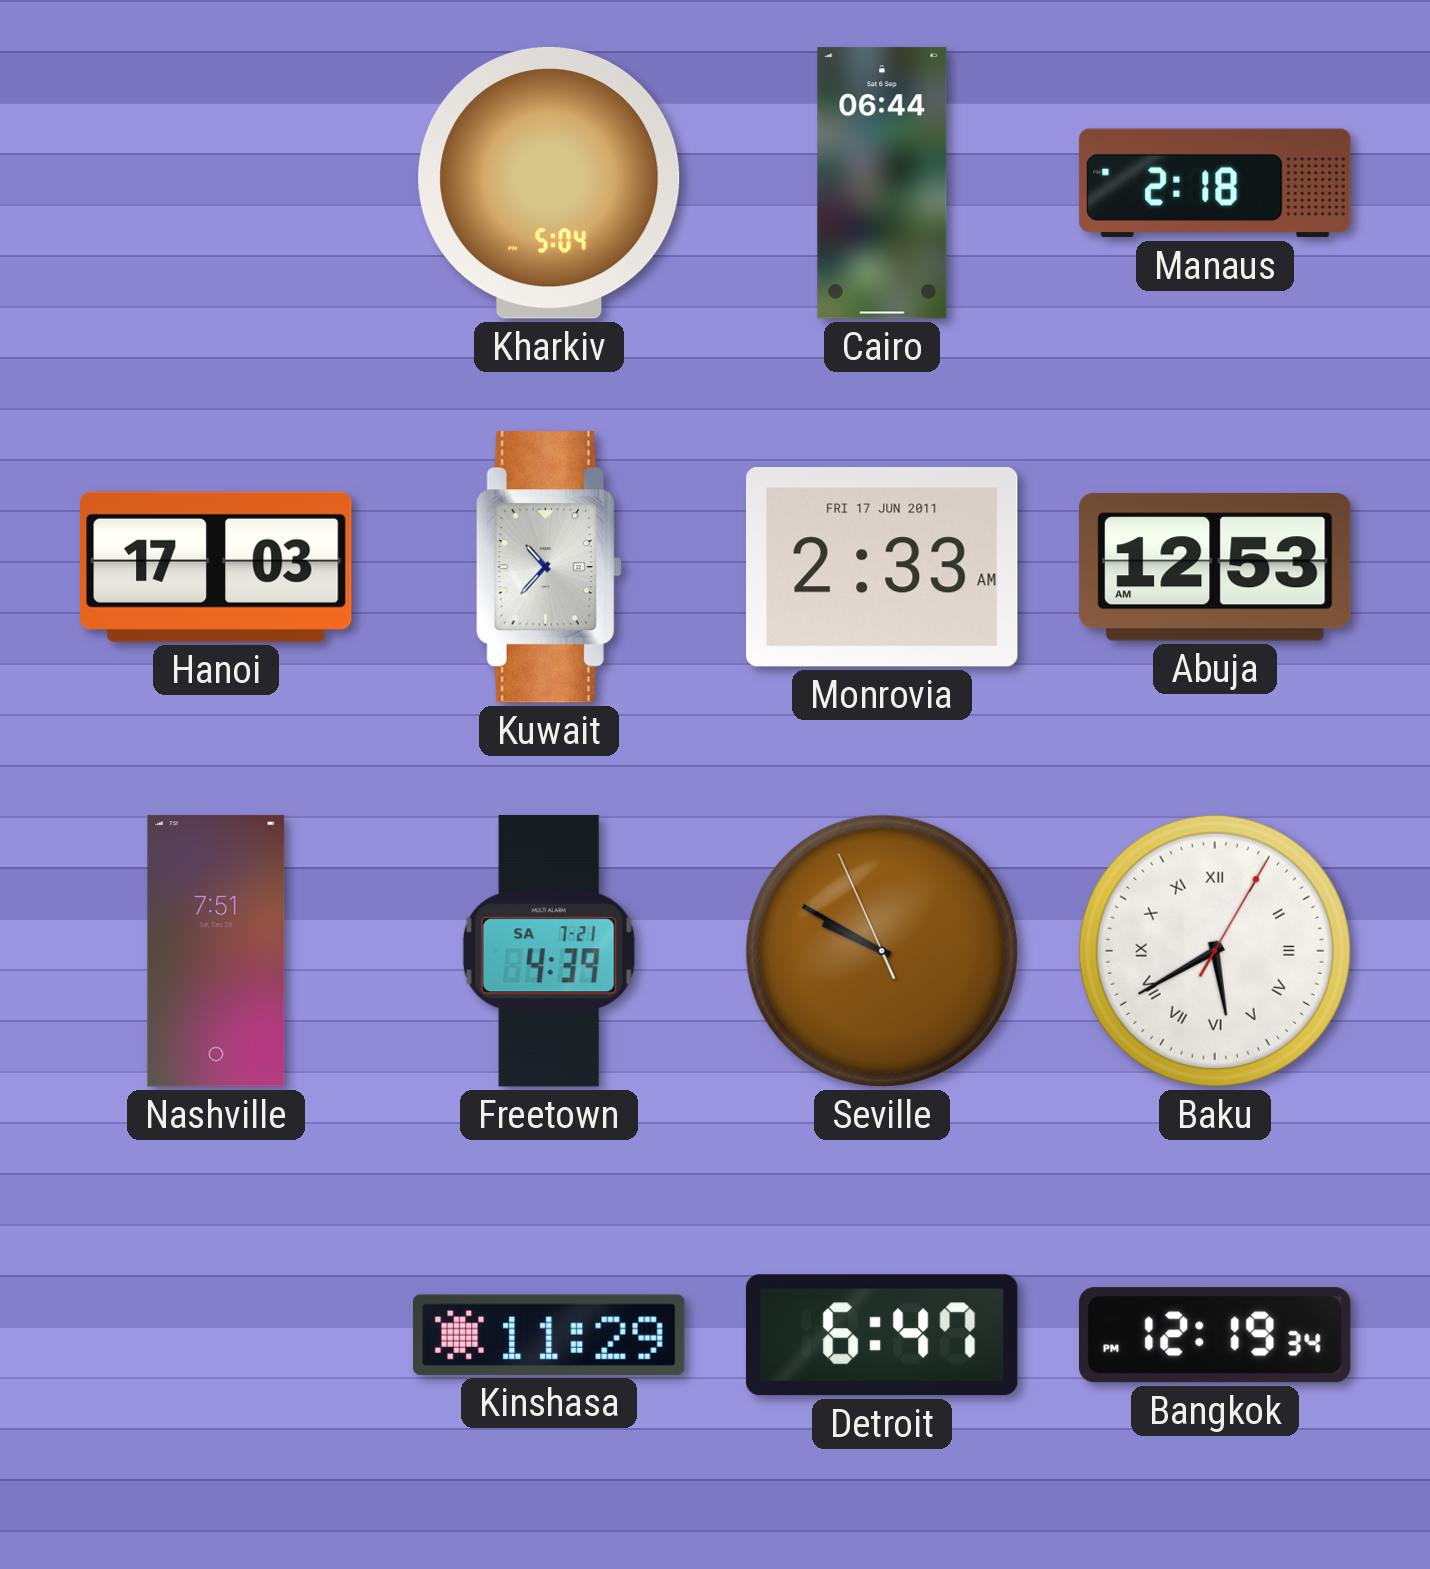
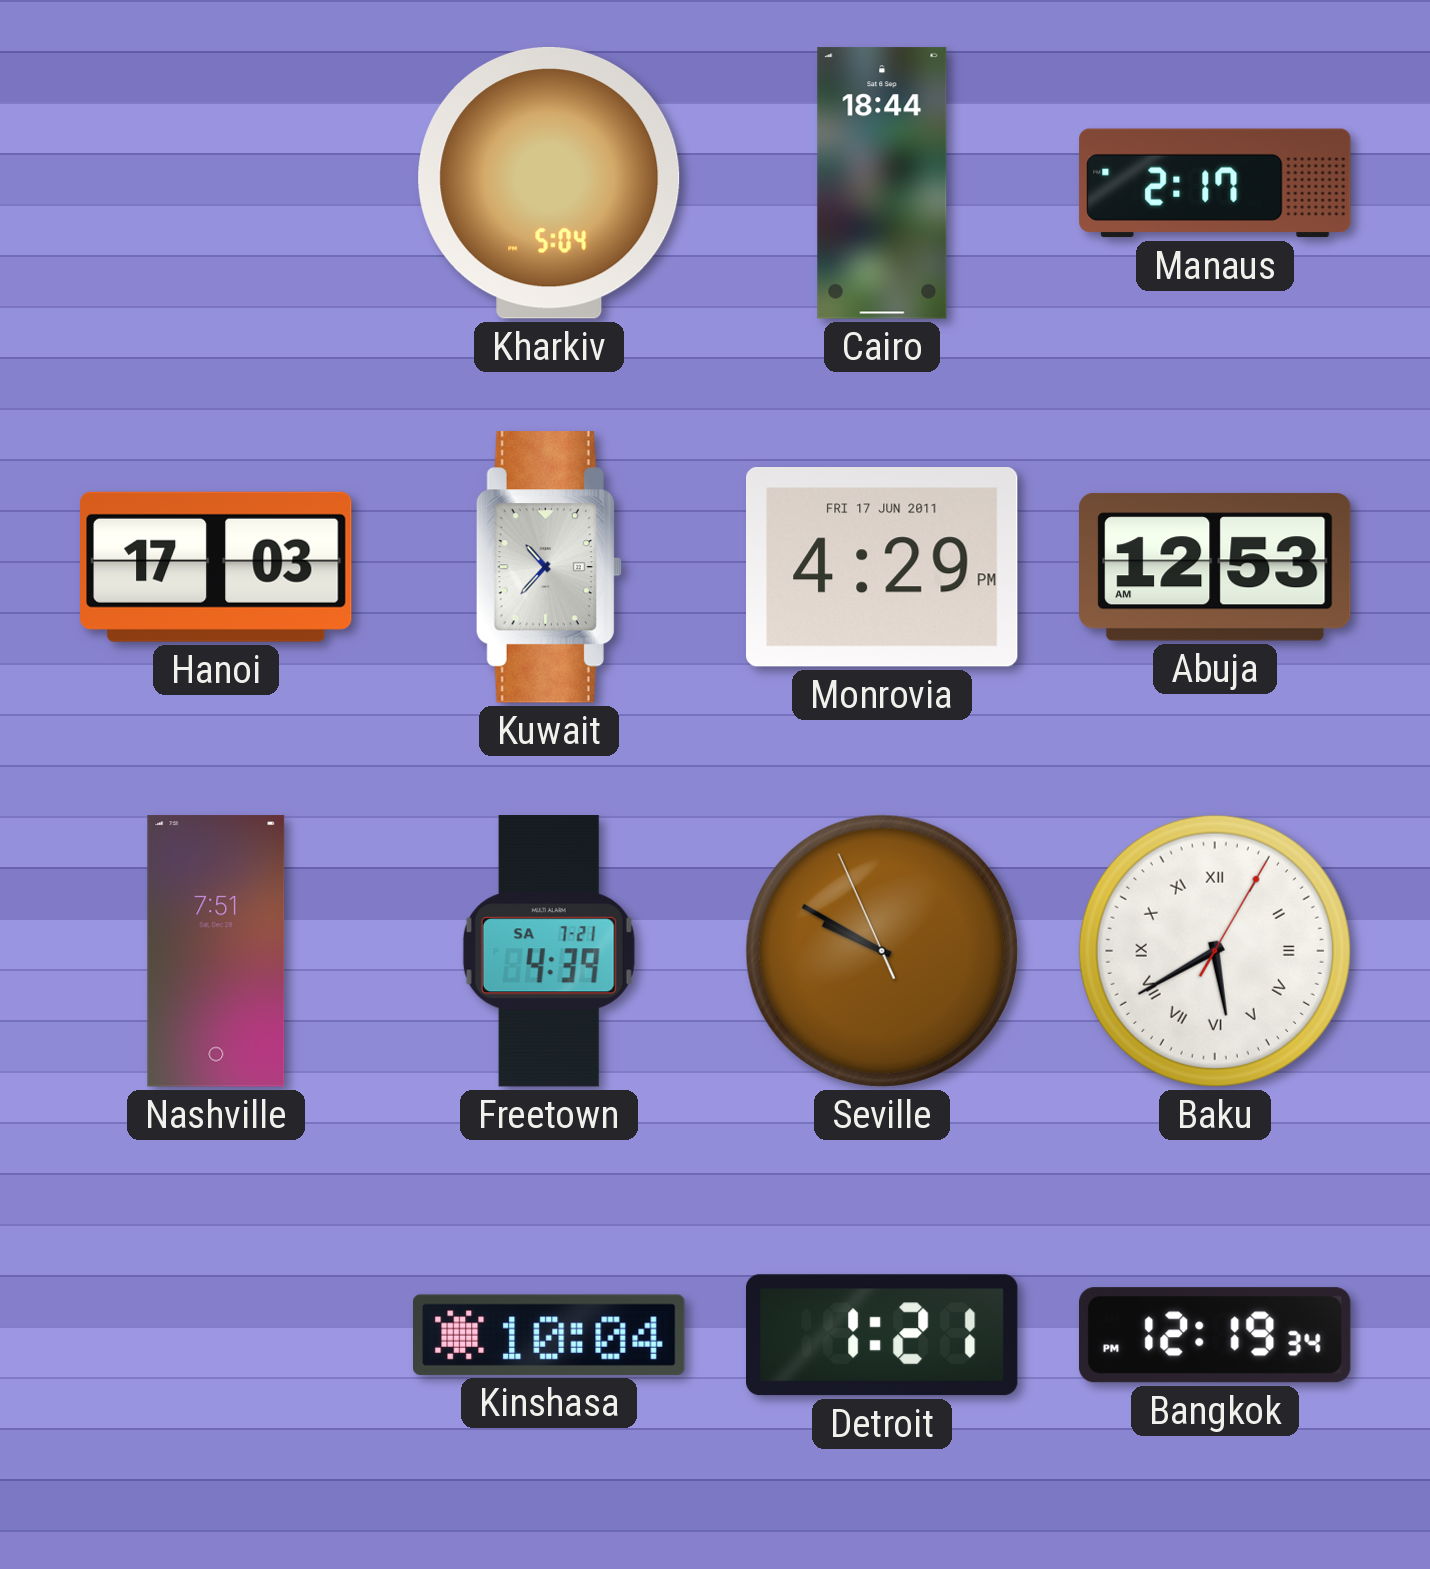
Cairo: 06:44 -> 18:44 (882, 183)
Manaus: 2:18 -> 2:17 (1215, 183)
Monrovia: 2:33 -> 4:29 (883, 568)
Kinshasa: 11:29 -> 10:04 (550, 1335)
Detroit: 6:47 -> 1:21 (883, 1335)
